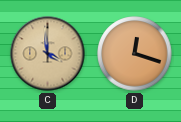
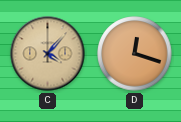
C: 3:59 -> 4:07 (48, 54)
